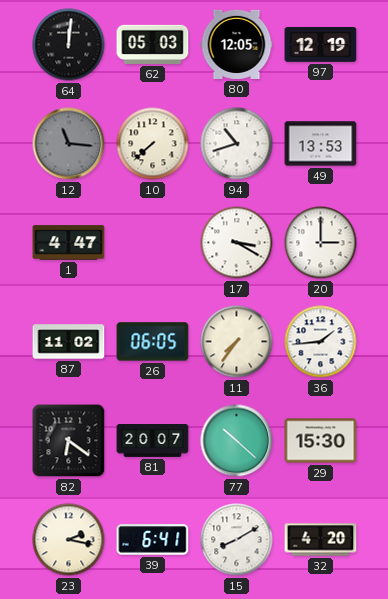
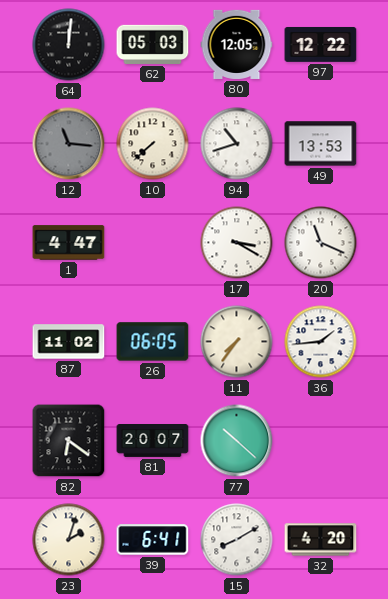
97: 12:19 -> 12:22 (321, 44)
20: 3:00 -> 11:19 (321, 243)
29: 15:30 -> none (321, 441)
23: 2:17 -> 2:03 (69, 540)
